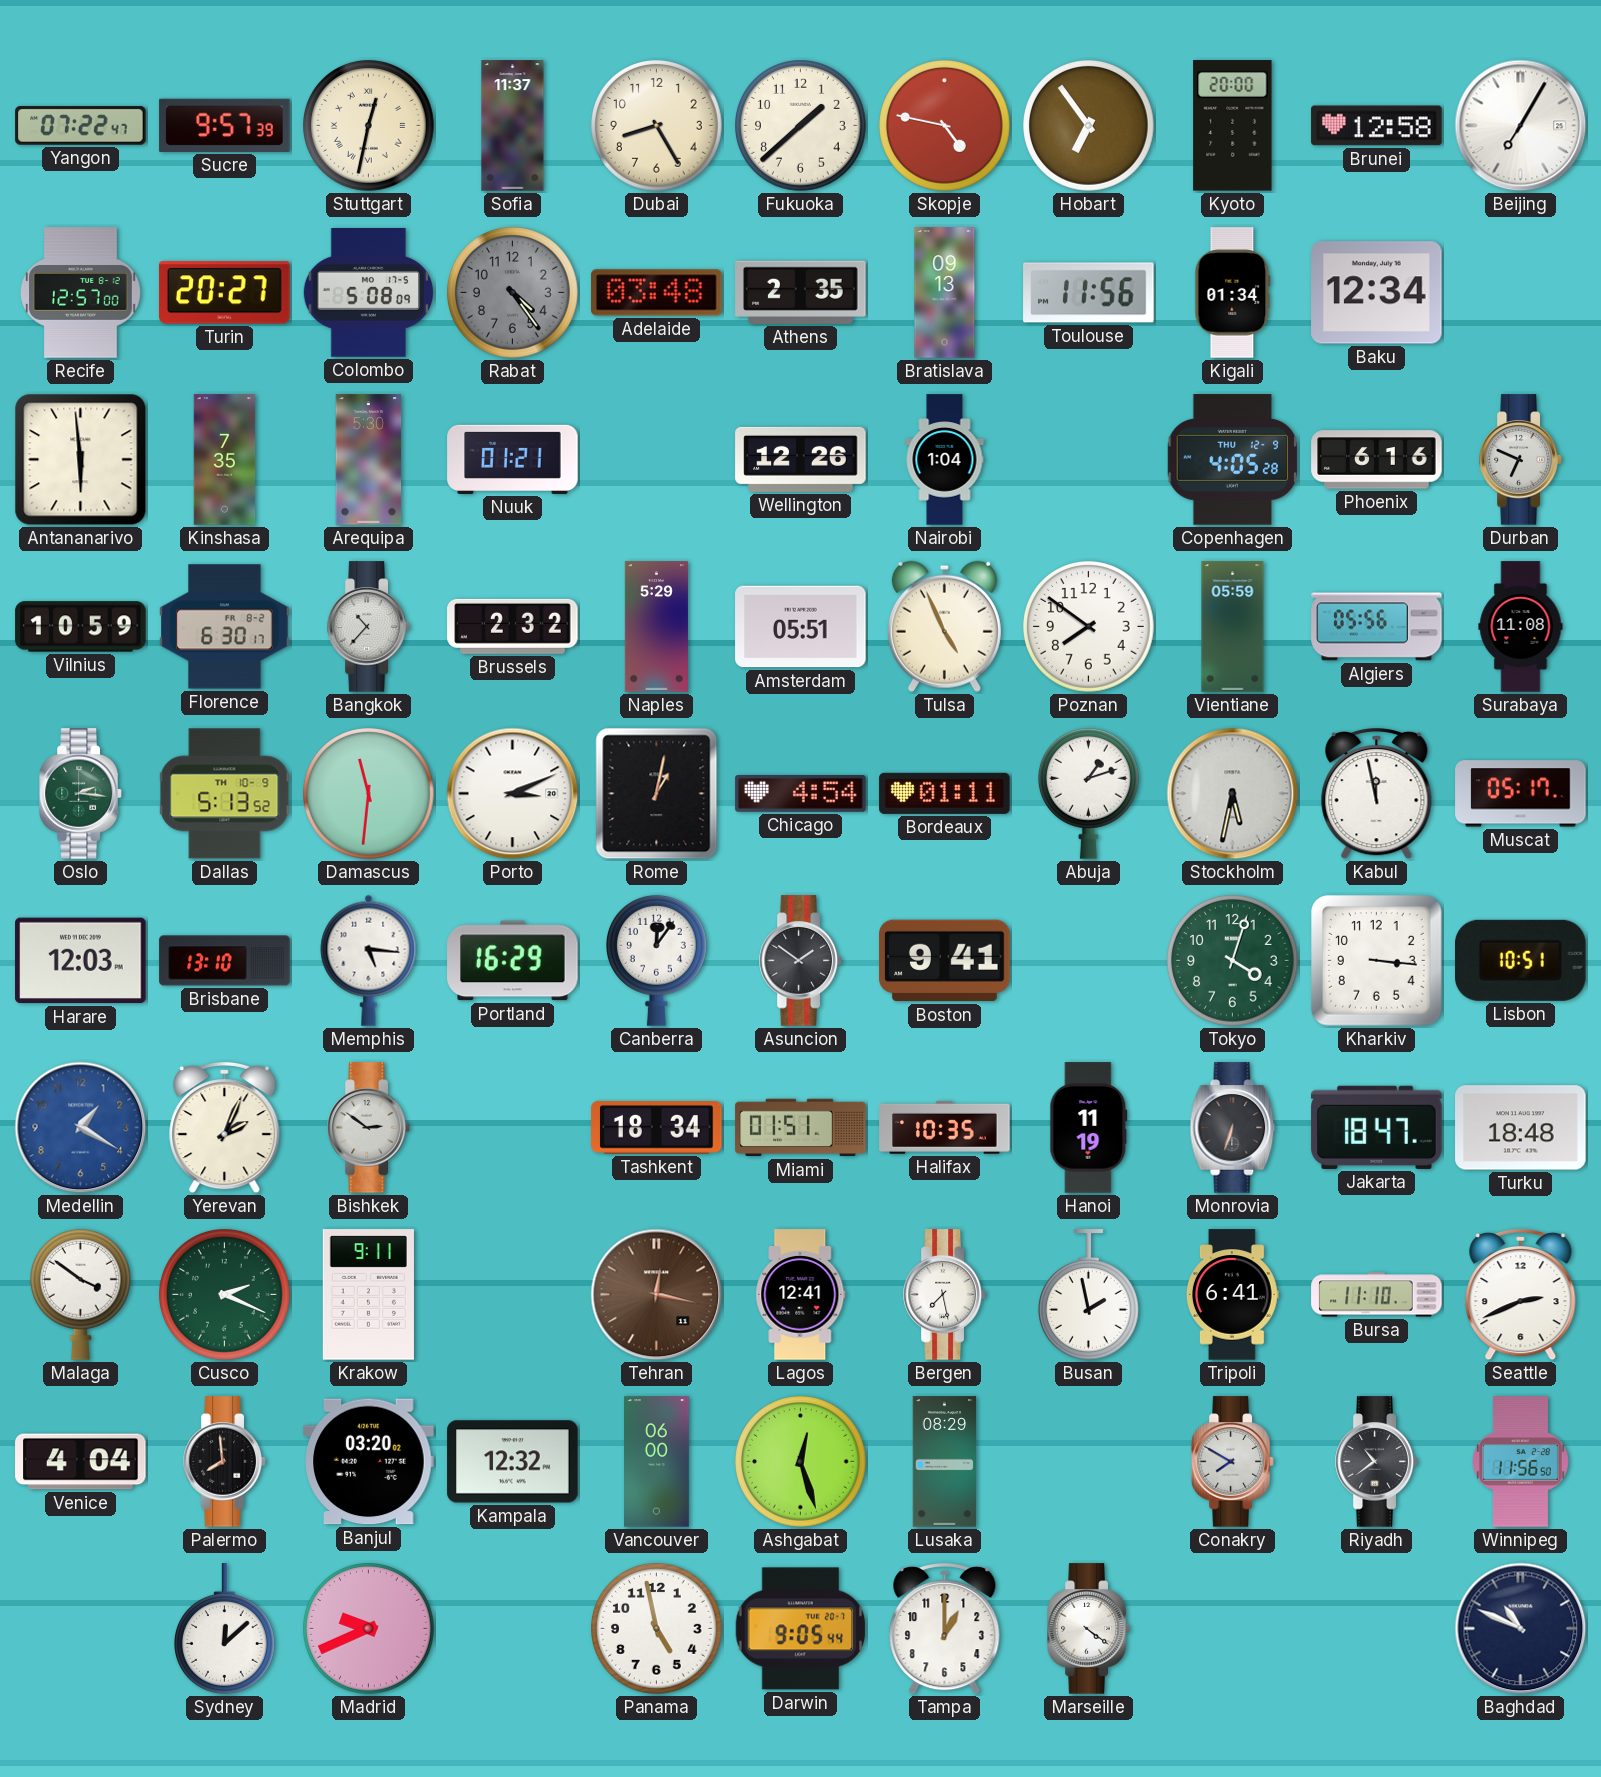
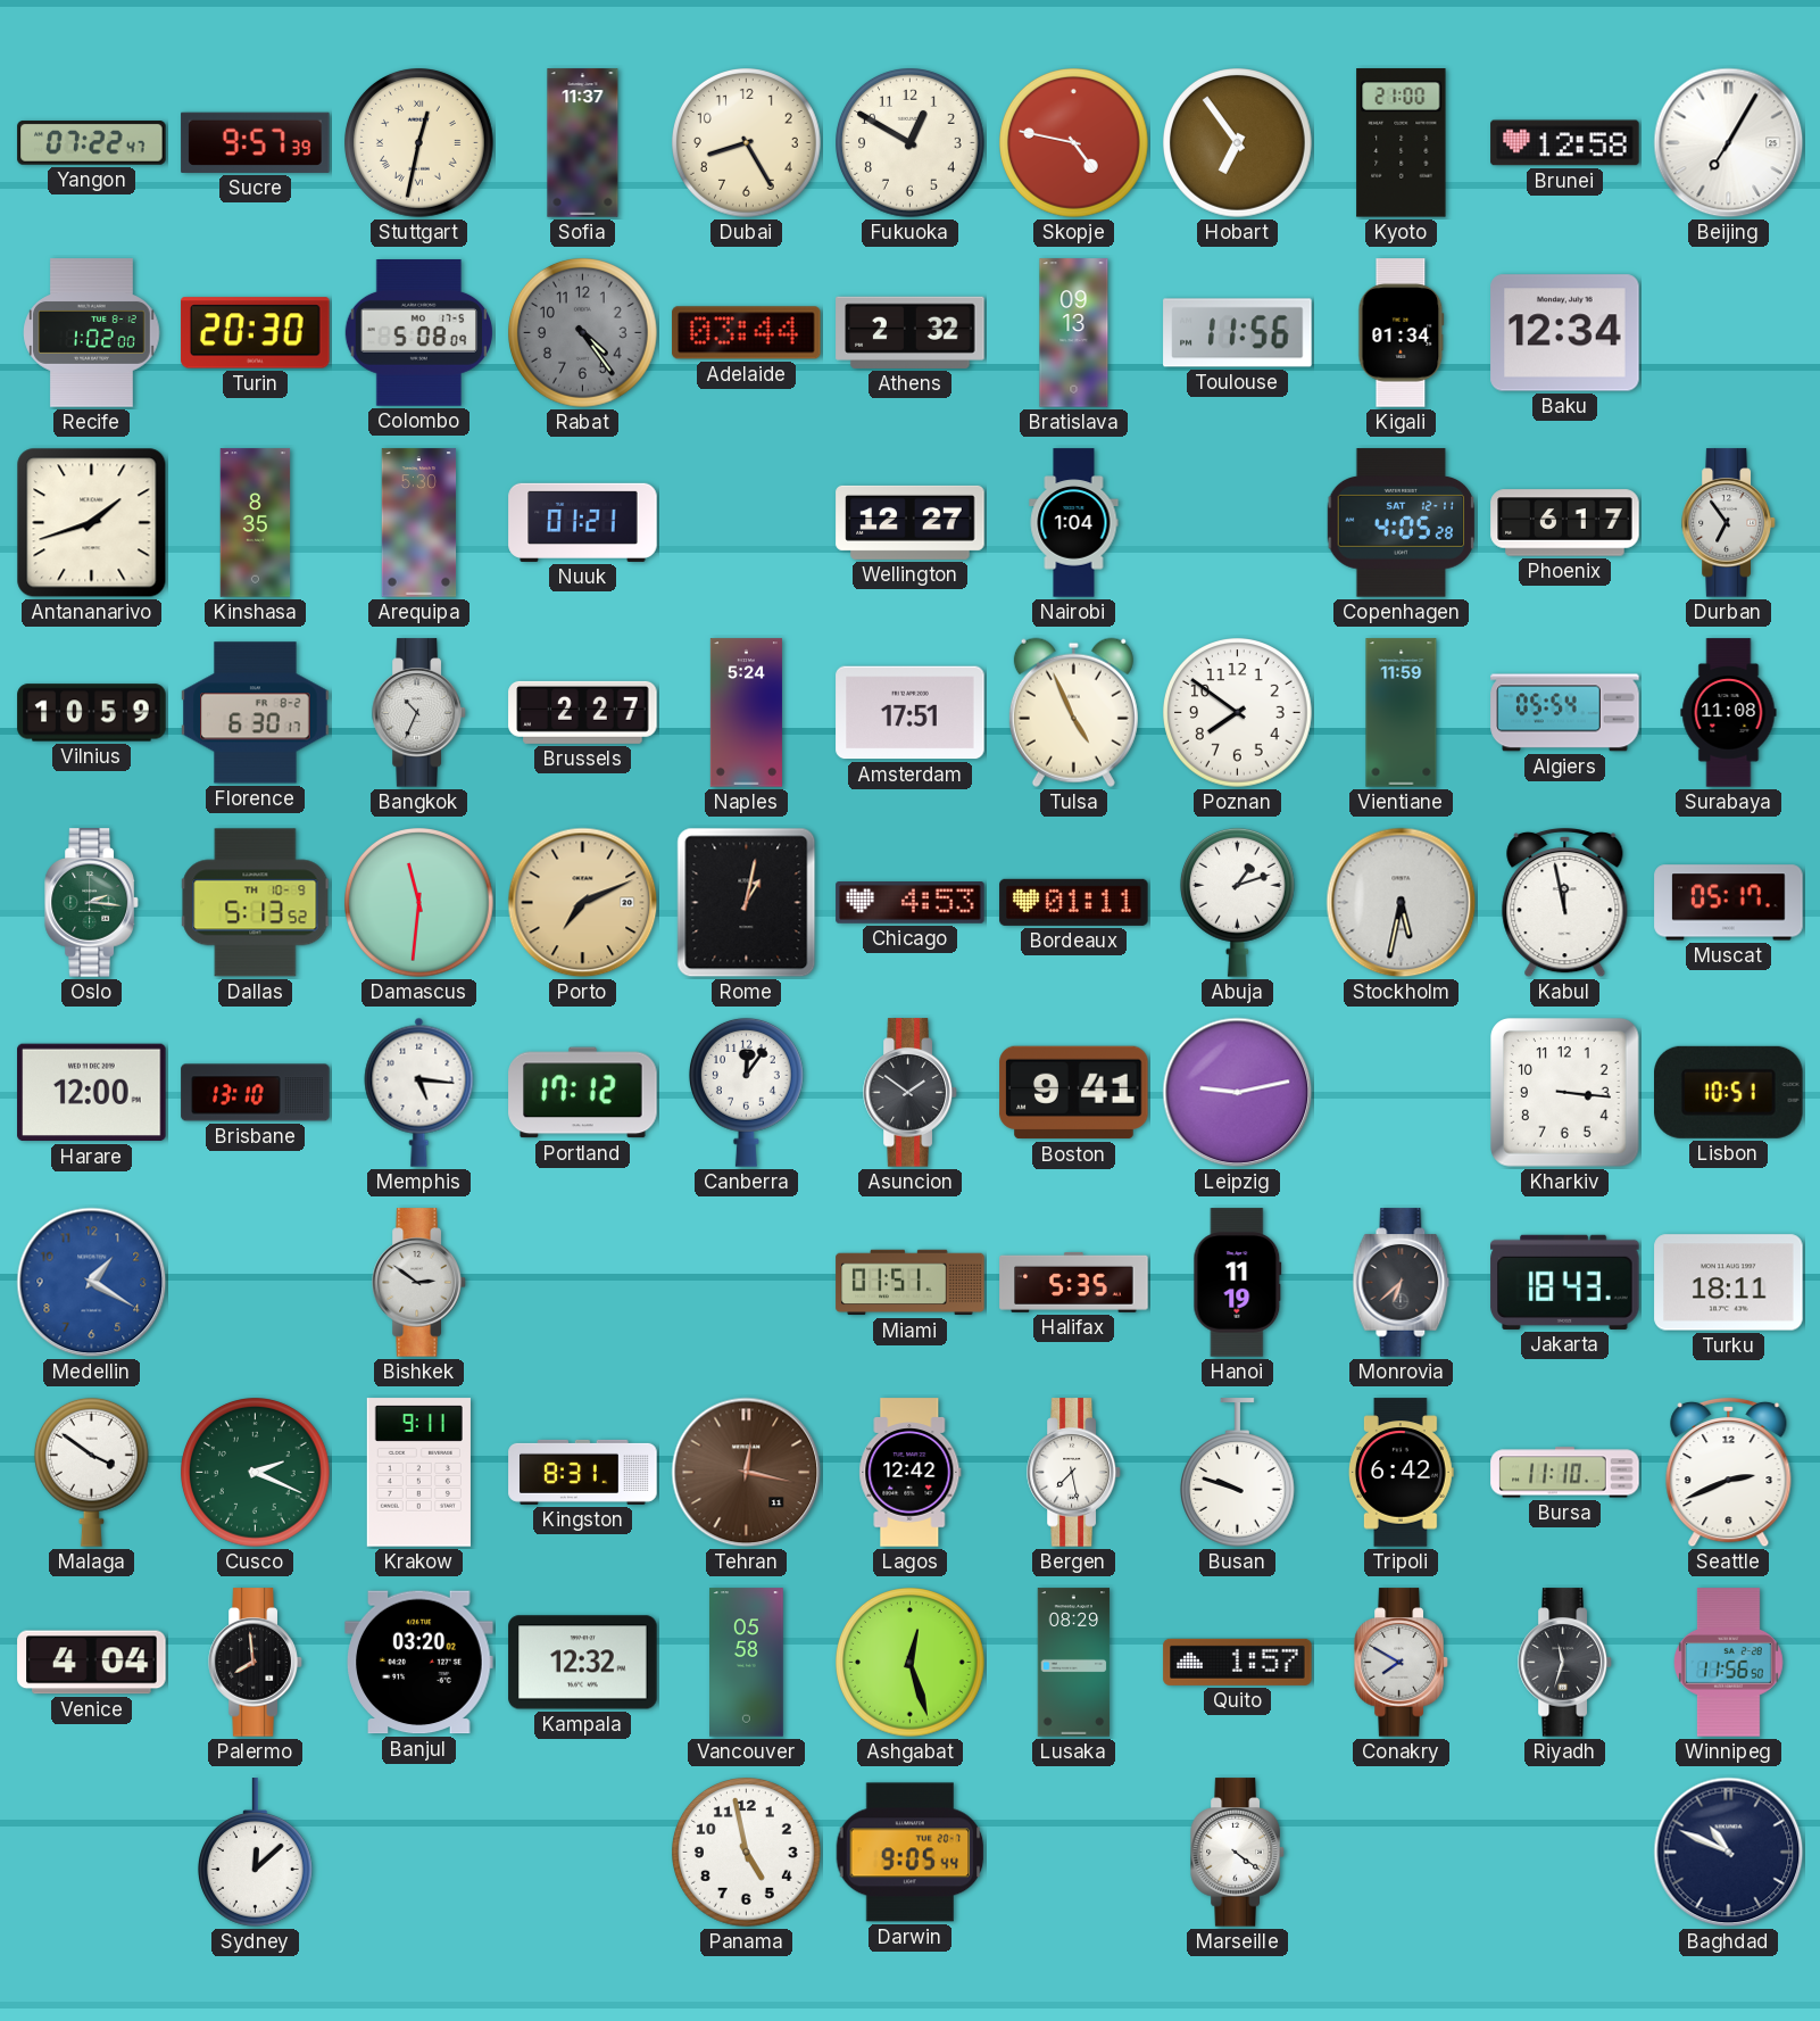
Fukuoka: 1:38 -> 12:50 (911, 143)
Kyoto: 20:00 -> 21:00 (1402, 143)
Recife: 12:57 -> 1:02 (92, 333)
Turin: 20:27 -> 20:30 (256, 333)
Adelaide: 03:48 -> 03:44 (747, 333)
Athens: 2:35 -> 2:32 (911, 332)
Antananarivo: 5:59 -> 1:42 (92, 523)
Kinshasa: 7:35 -> 8:35 (256, 523)
Wellington: 12:26 -> 12:27 (911, 522)
Copenhagen date: THU 12-9 -> SAT 12-11 (1402, 523)
Phoenix: 6:16 -> 6:17 (1565, 523)
Durban: 6:49 -> 6:54 (1729, 523)
Bangkok: 10:37 -> 10:34 (419, 713)
Brussels: 2:32 -> 2:27 (583, 712)
Naples: 5:29 -> 5:24 (746, 713)
Amsterdam: 05:51 -> 17:51 (911, 713)
Vientiane: 05:59 -> 11:59 (1402, 713)
Algiers: 05:56 -> 05:54 (1565, 713)
Porto: 3:11 -> 7:11 (583, 903)
Porto dial: white -> champagne (583, 903)
Chicago: 4:54 -> 4:53 (911, 903)
Harare: 12:03 -> 12:00 (92, 1093)
Portland: 16:29 -> 17:12 (583, 1093)
Leipzig: none -> 9:13 (1238, 1093)
Tokyo: 4:03 -> none (1233, 961)
Yerevan: 2:04 -> none (225, 1128)
Tashkent: 18:34 -> none (657, 1128)
Halifax: 10:35 -> 5:35 (1074, 1282)
Monrovia: 6:33 -> 6:38 (1402, 1283)
Jakarta: 18:47 -> 18:43 (1565, 1282)
Turku: 18:48 -> 18:11 (1729, 1283)
Kingston: none -> 8:31 (583, 1472)
Lagos: 12:41 -> 12:42 (911, 1473)
Busan: 1:58 -> 9:48 (1237, 1473)
Tripoli: 6:41 -> 6:42 (1401, 1473)
Vancouver: 06:00 -> 05:58 (747, 1663)
Quito: none -> 1:57 (1238, 1662)
Riyadh: 10:39 -> 11:33 (1565, 1663)
Madrid: 9:41 -> none (369, 1629)
Tampa: 1:00 -> none (945, 1629)
